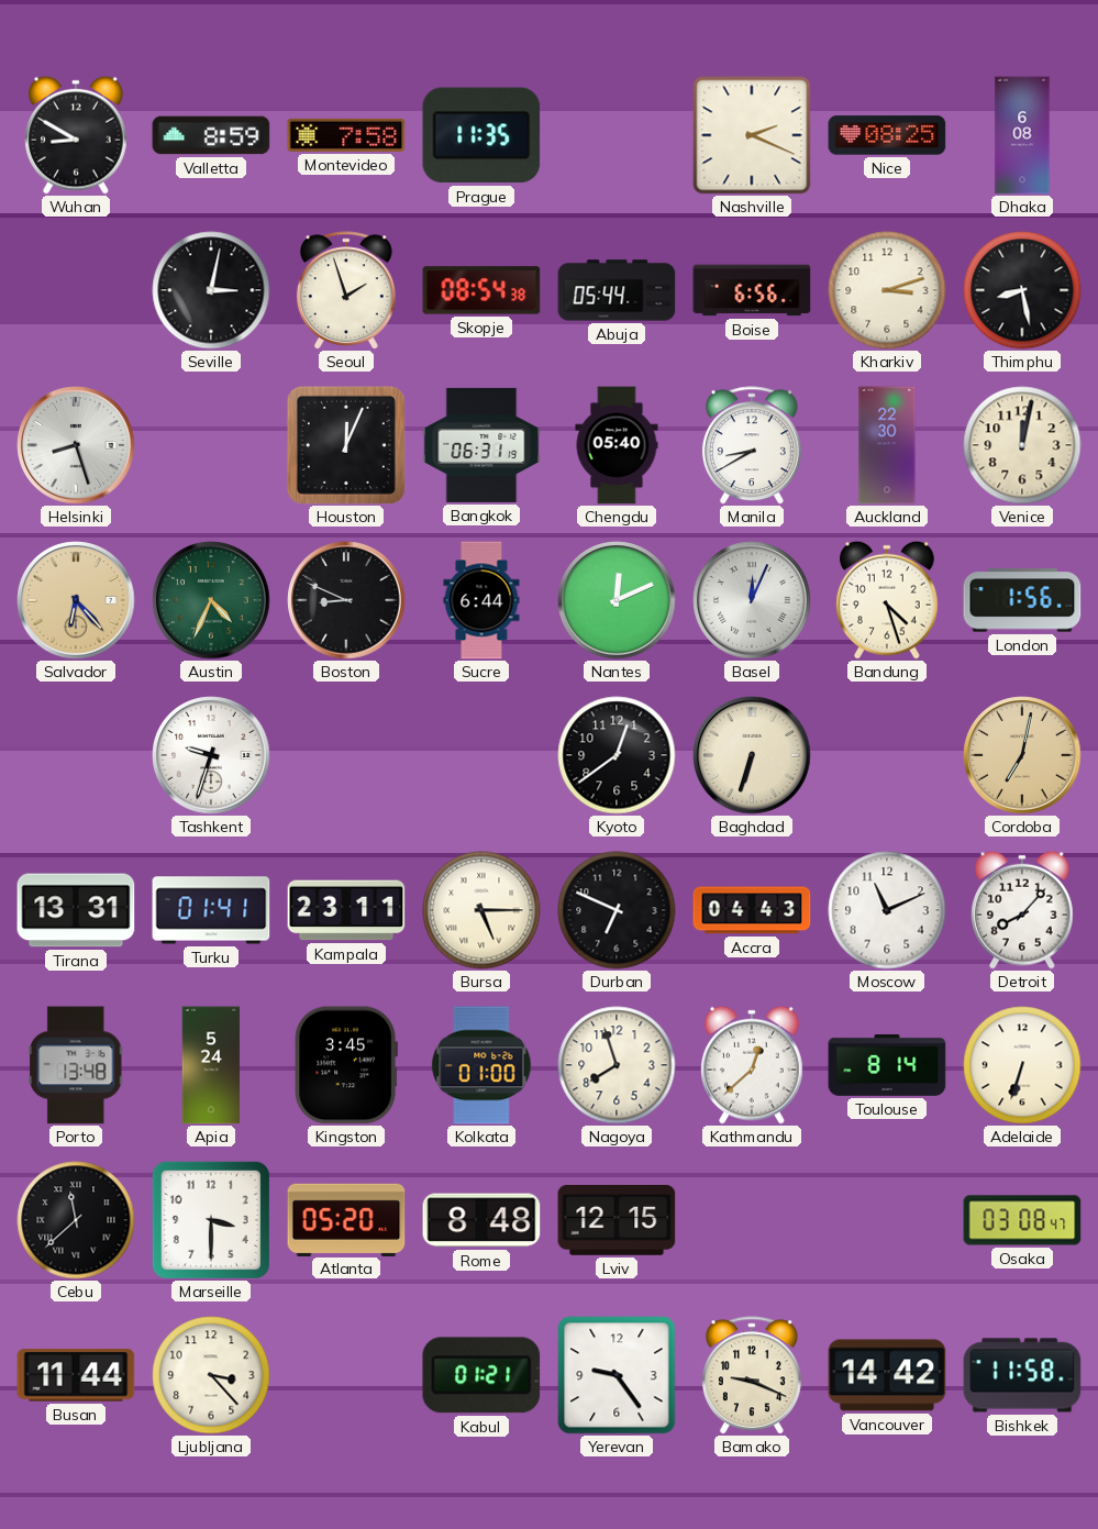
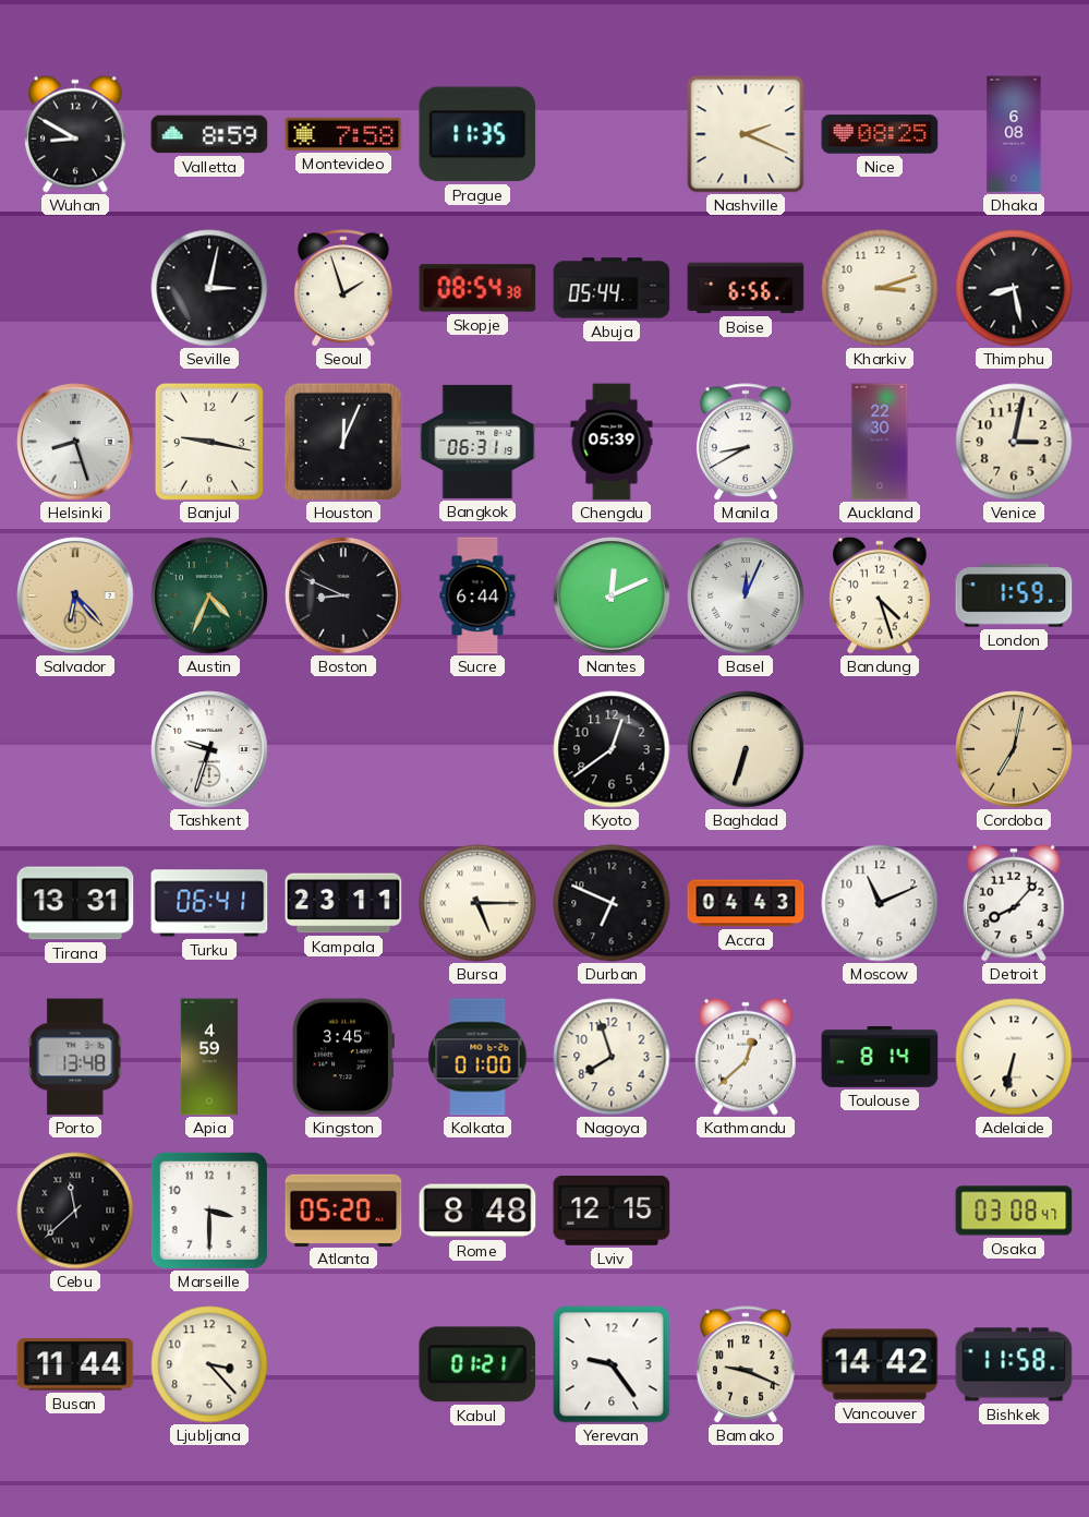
Banjul: none -> 9:17 (209, 442)
Chengdu: 05:40 -> 05:39 (612, 442)
Venice: 12:02 -> 3:02 (1014, 442)
London: 1:56 -> 1:59 (1014, 595)
Turku: 01:41 -> 06:41 (209, 903)
Apia: 5:24 -> 4:59 (209, 1057)
Adelaide: 6:33 -> 6:32 (1014, 1057)
